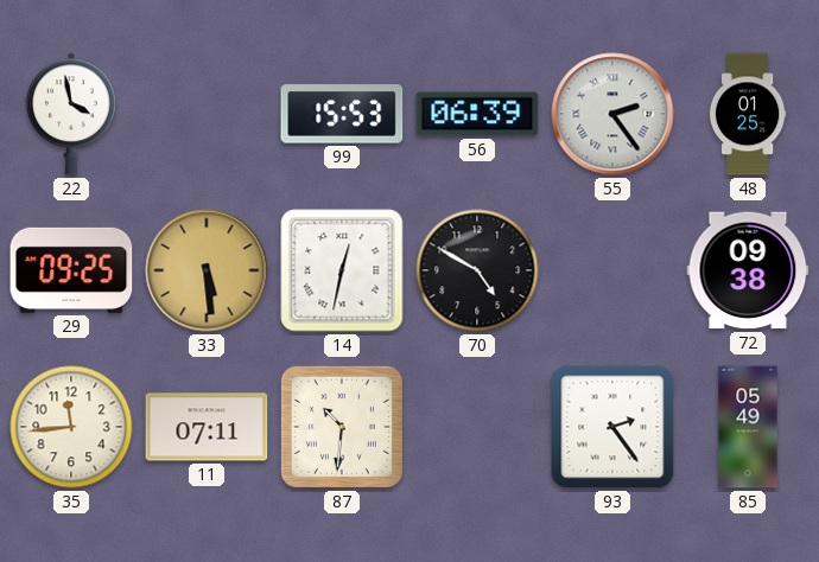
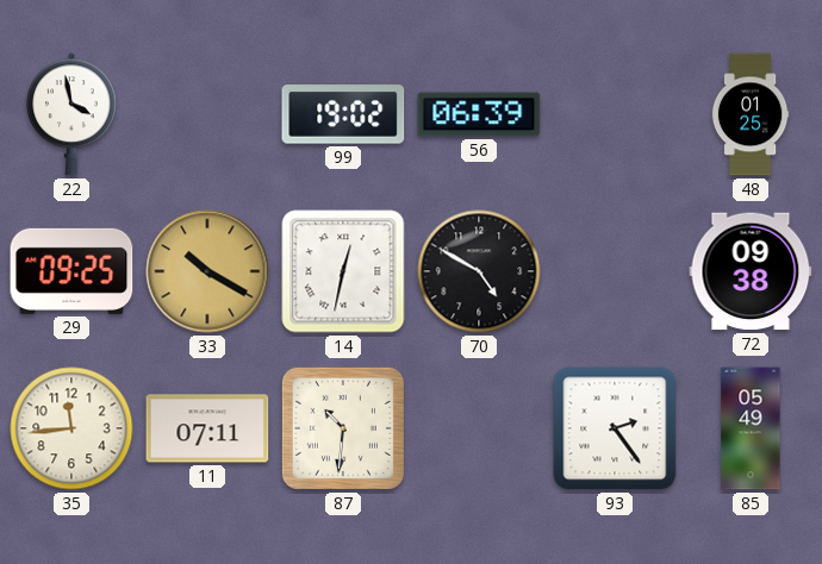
99: 15:53 -> 19:02 (343, 114)
55: 2:24 -> none (612, 114)
33: 5:29 -> 10:20 (207, 271)
